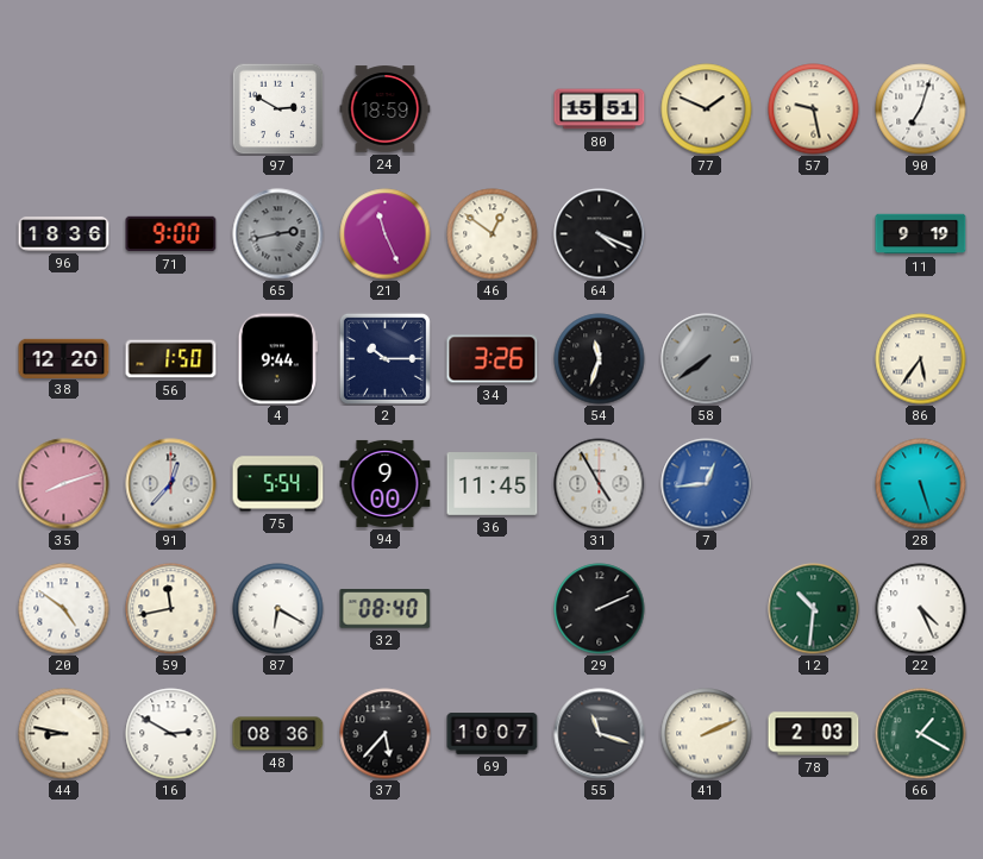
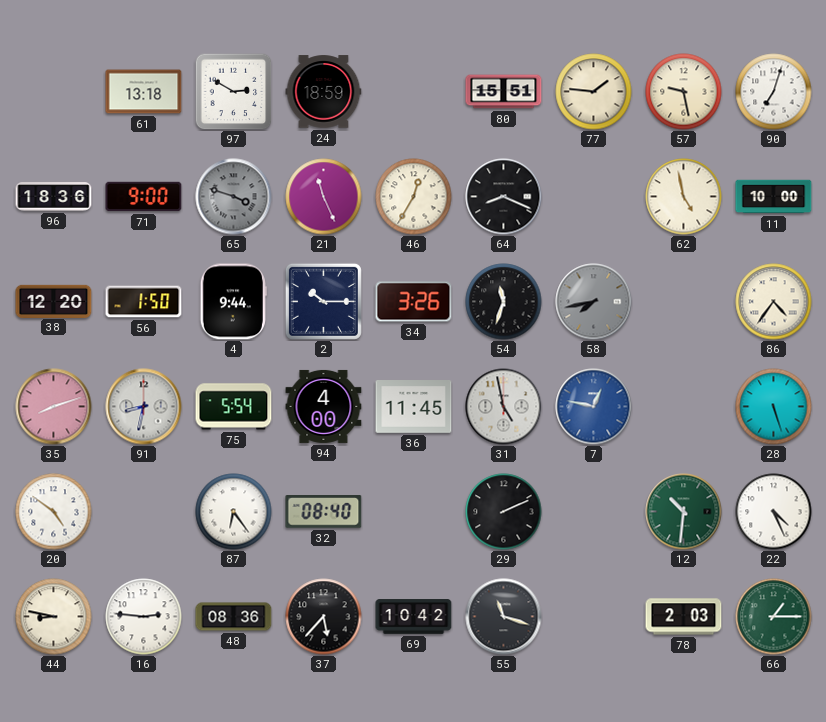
61: none -> 13:18 (144, 92)
77: 1:49 -> 1:46 (594, 92)
65: 2:43 -> 3:48 (234, 197)
46: 12:51 -> 12:35 (414, 197)
64: 4:19 -> 8:19 (504, 197)
62: none -> 4:58 (684, 197)
11: 9:19 -> 10:00 (774, 197)
58: 7:39 -> 7:43 (594, 302)
86: 5:36 -> 4:36 (774, 302)
91: 12:37 -> 8:32 (144, 407)
94: 9:00 -> 4:00 (324, 406)
31: 4:55 -> 4:58 (504, 407)
7: 12:44 -> 12:47 (594, 407)
59: 11:43 -> none (171, 609)
87: 6:20 -> 6:24 (234, 512)
16: 2:50 -> 2:46 (144, 617)
69: 10:07 -> 10:42 (414, 617)
41: 2:11 -> none (707, 734)
66: 1:20 -> 1:15 (774, 617)
